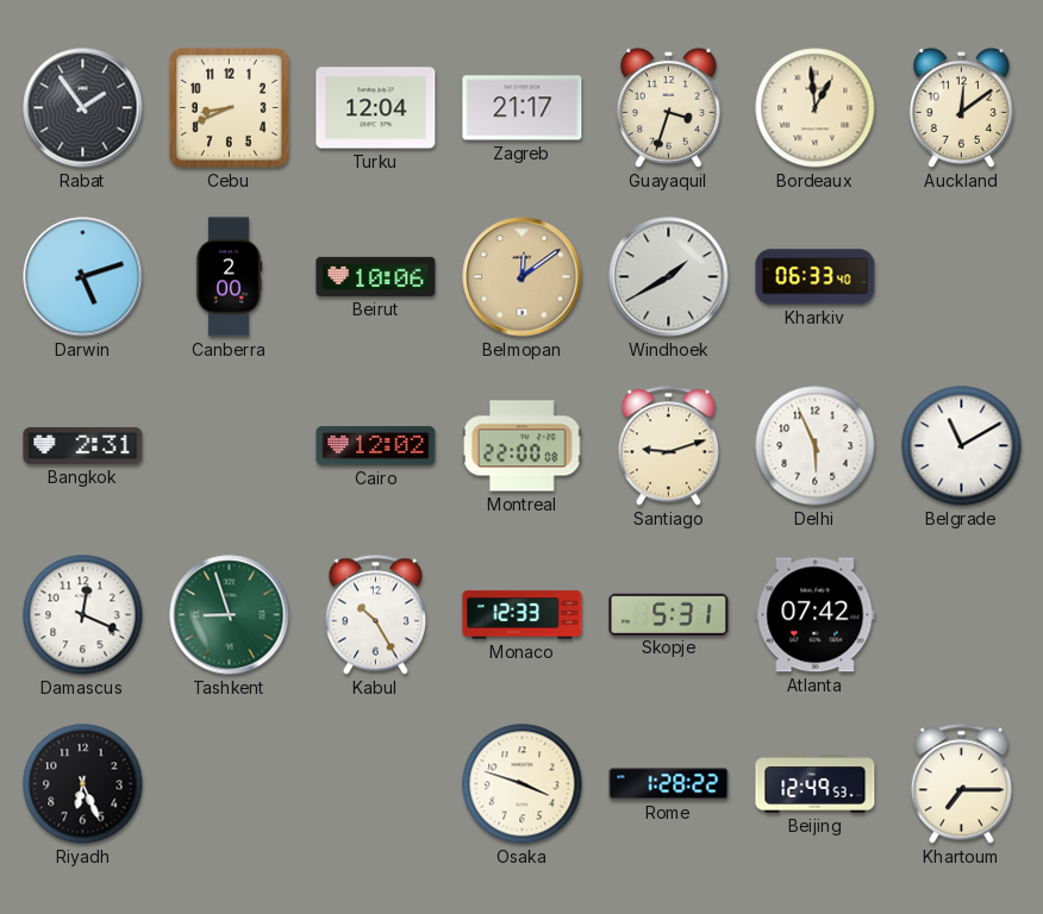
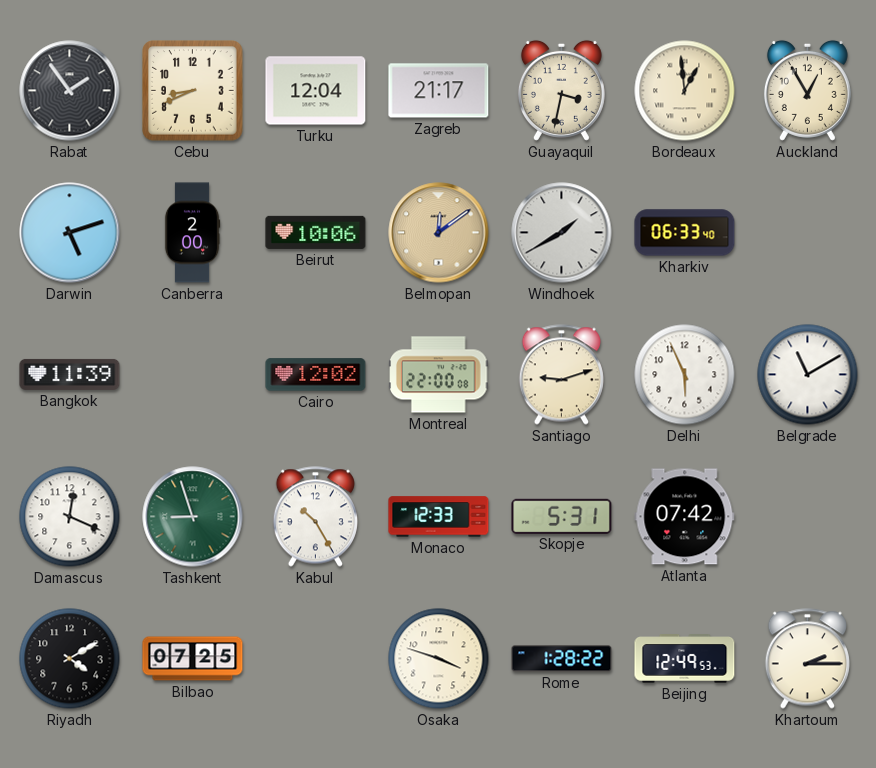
Guayaquil: 3:33 -> 3:32 (561, 90)
Auckland: 12:09 -> 12:55 (807, 90)
Bangkok: 2:31 -> 11:39 (70, 374)
Riyadh: 6:26 -> 4:10 (70, 659)
Bilbao: none -> 07:25 (193, 659)
Khartoum: 7:15 -> 2:15 (807, 659)
